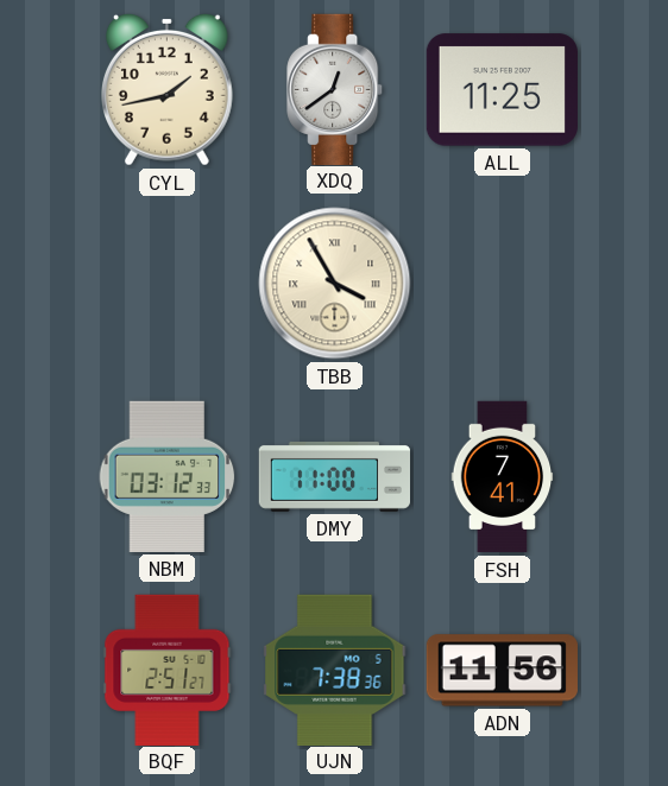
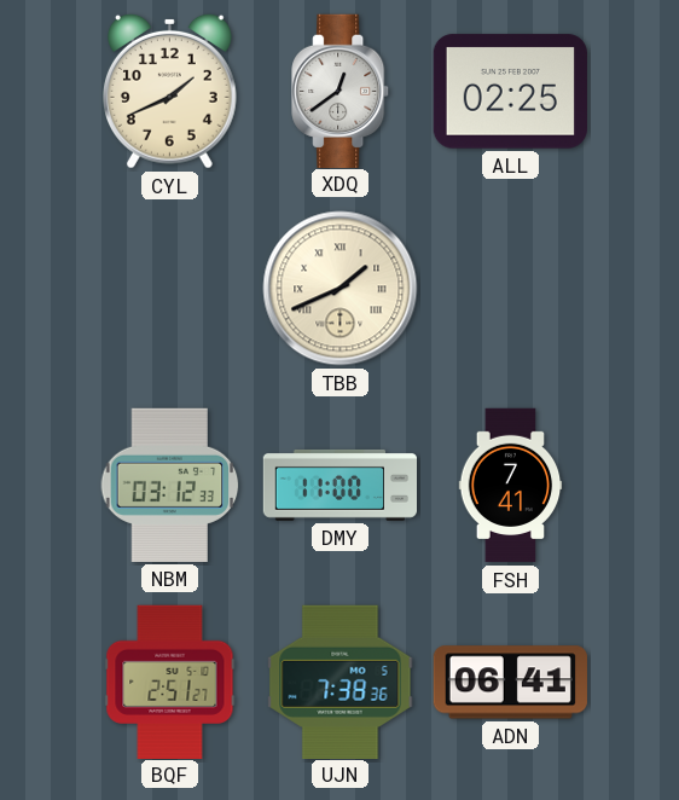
CYL: 1:43 -> 1:41 (169, 91)
ALL: 11:25 -> 02:25 (510, 92)
TBB: 3:55 -> 1:41 (341, 289)
ADN: 11:56 -> 06:41 (510, 683)
